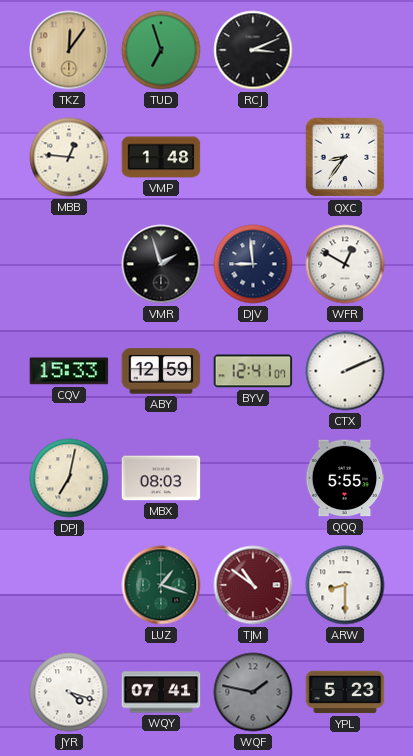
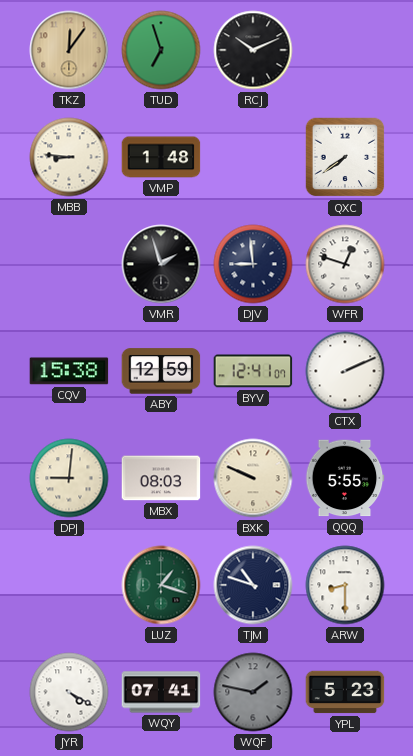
RCJ: 3:11 -> 10:11 (253, 50)
MBB: 12:46 -> 8:46 (69, 157)
QXC: 8:36 -> 7:39 (345, 157)
WFR: 12:50 -> 12:48 (345, 264)
CQV: 15:33 -> 15:38 (69, 371)
DPJ: 7:02 -> 9:01 (69, 478)
BXK: none -> 9:49 (253, 478)
TJM: 10:51 -> 10:48 (253, 585)
TJM dial: burgundy -> navy (253, 585)
JYR: 4:18 -> 4:20 (69, 692)
